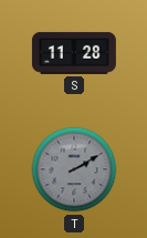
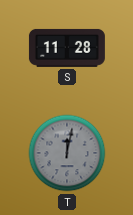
T: 2:10 -> 12:02 (67, 153)
